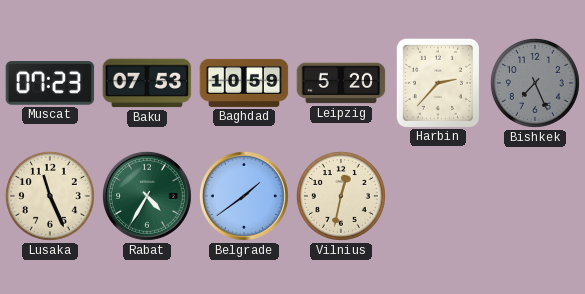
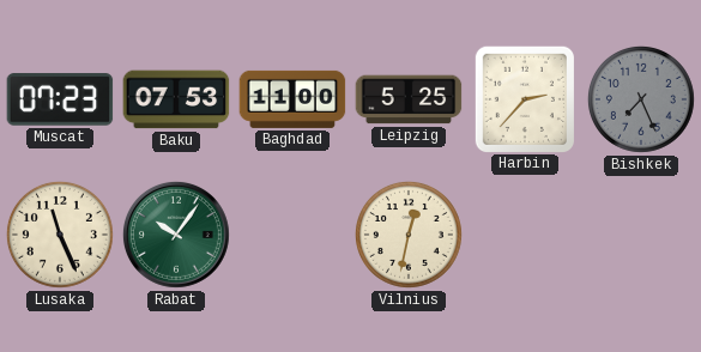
Baghdad: 10:59 -> 11:00 (292, 99)
Leipzig: 5:20 -> 5:25 (409, 99)
Rabat: 4:35 -> 10:06 (176, 235)
Belgrade: 1:39 -> none (244, 196)
